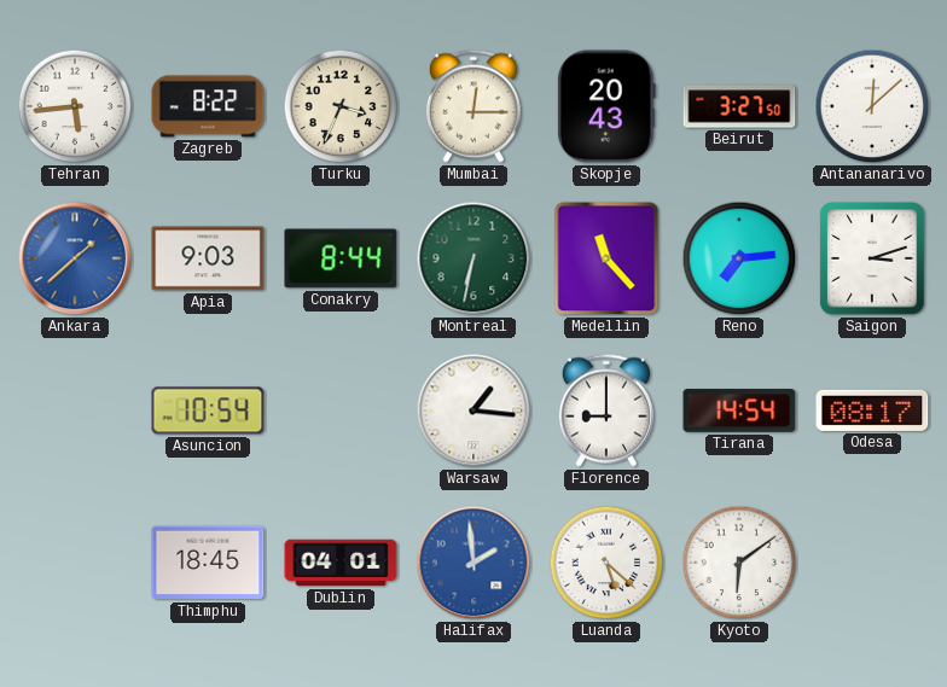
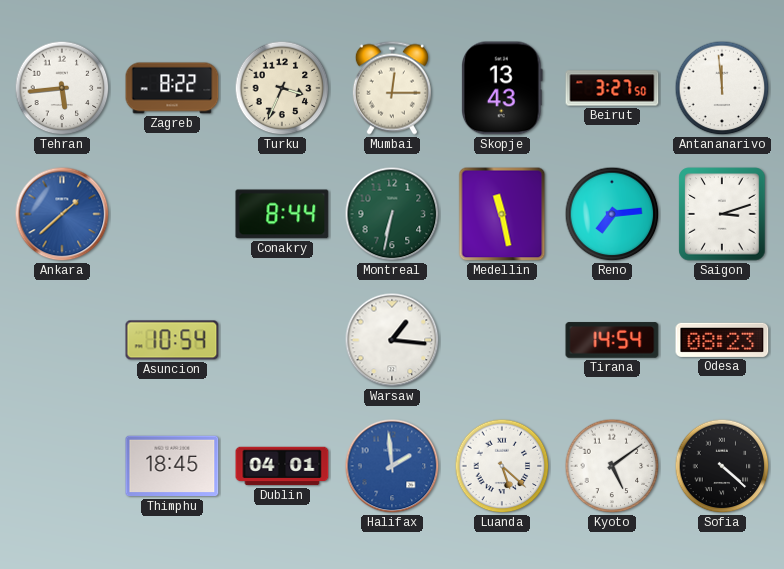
Skopje: 20:43 -> 13:43 (502, 88)
Antananarivo: 12:08 -> 11:59 (722, 88)
Apia: 9:03 -> none (208, 258)
Medellin: 11:23 -> 11:28 (502, 214)
Florence: 9:00 -> none (606, 411)
Odesa: 08:17 -> 08:23 (722, 340)
Kyoto: 6:09 -> 5:09 (612, 466)
Sofia: none -> 4:22 (722, 466)
